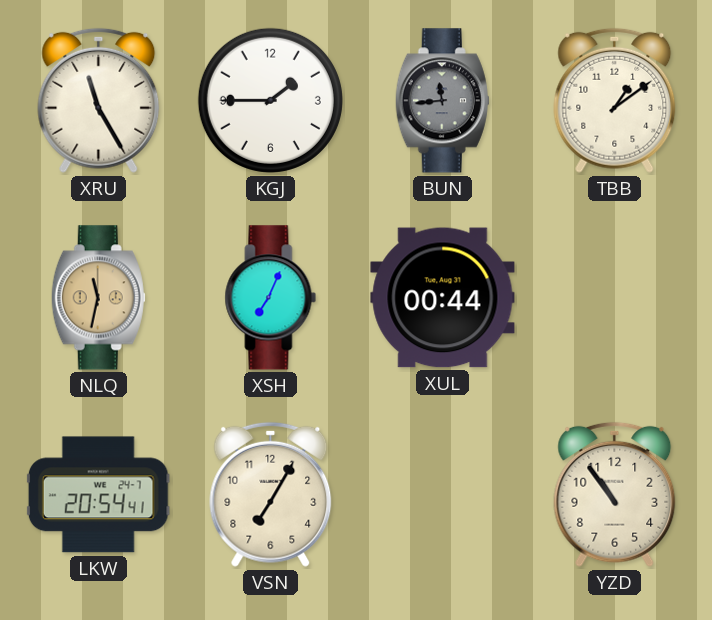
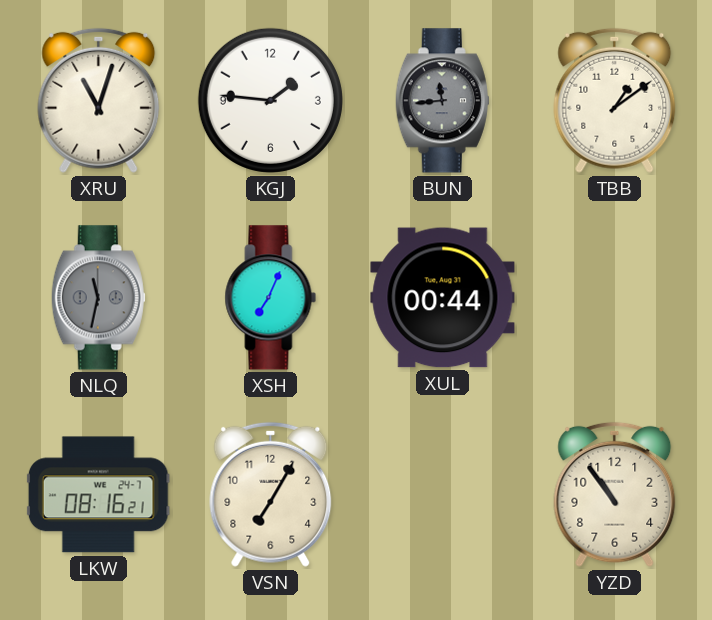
XRU: 11:25 -> 11:03 (99, 100)
KGJ: 1:45 -> 1:46 (270, 100)
NLQ dial: champagne -> grey (98, 298)
LKW: 20:54 -> 08:16 (98, 495)
